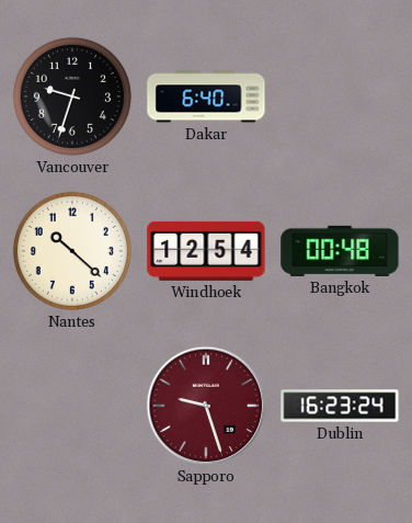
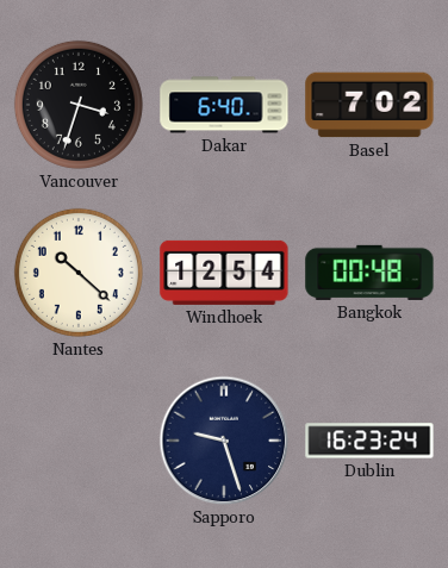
Vancouver: 9:33 -> 3:33 (79, 105)
Basel: none -> 7:02 (369, 105)
Sapporo dial: burgundy -> navy (224, 441)
